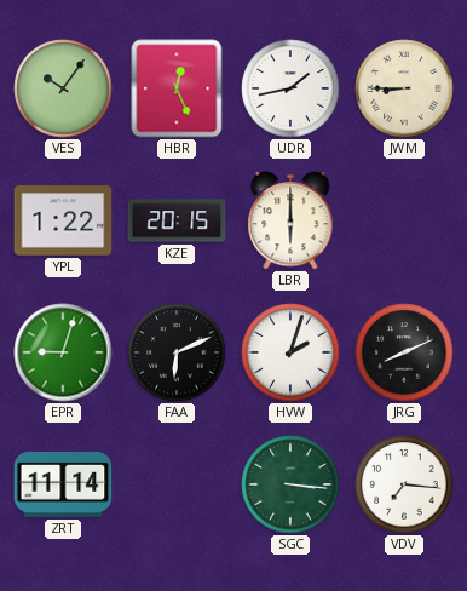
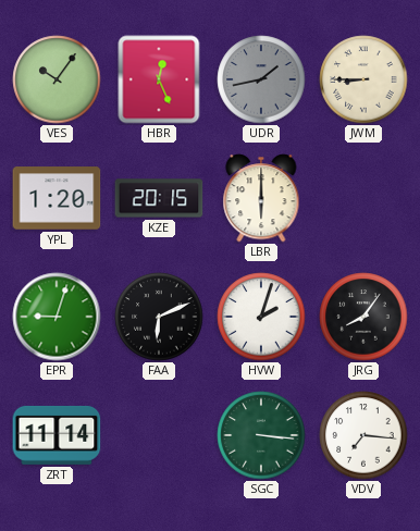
UDR dial: white -> grey (261, 79)
YPL: 1:22 -> 1:20 (57, 198)
JRG: 8:11 -> 8:06 (363, 317)
